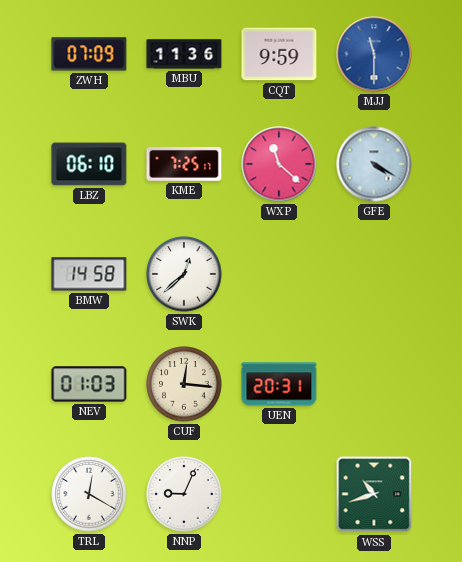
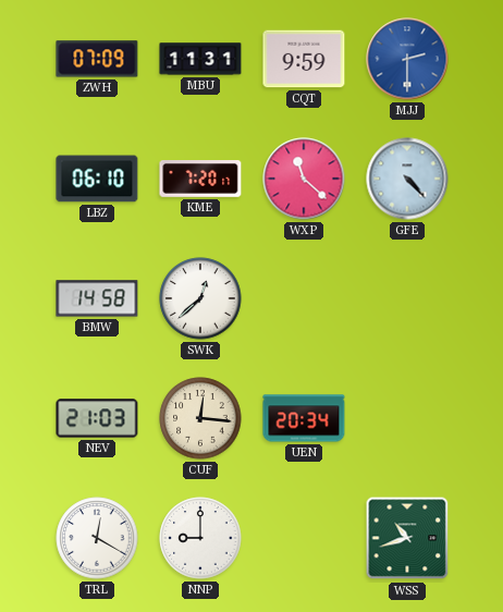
MBU: 11:36 -> 11:31 (200, 59)
MJJ: 11:30 -> 2:30 (407, 59)
KME: 7:25 -> 7:20 (200, 180)
GFE: 4:20 -> 4:23 (407, 179)
NEV: 01:03 -> 21:03 (97, 418)
UEN: 20:31 -> 20:34 (304, 418)
NNP: 9:04 -> 9:00 (200, 538)
